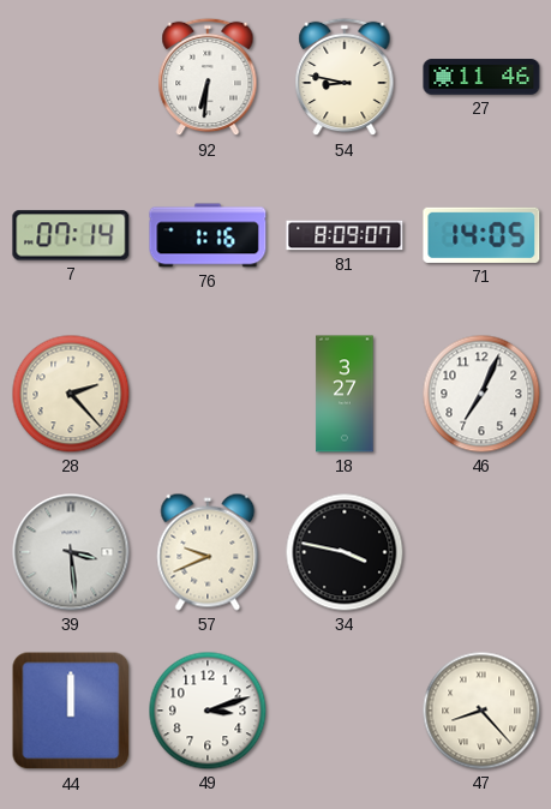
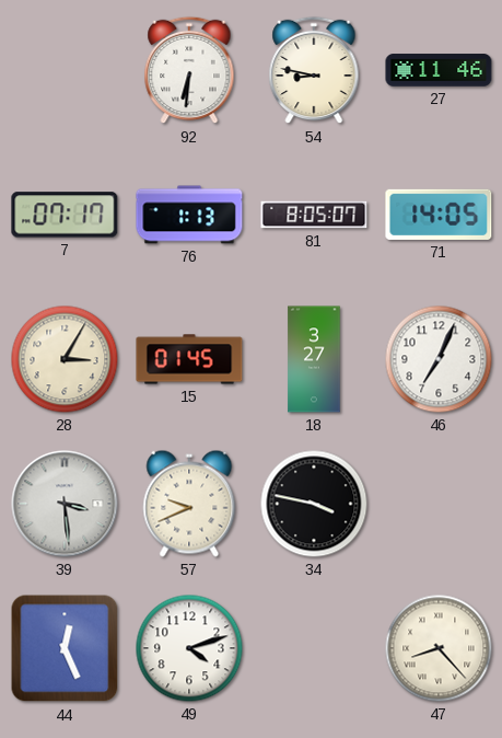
7: 07:14 -> 07:17 (65, 215)
76: 1:16 -> 1:13 (189, 215)
81: 8:09 -> 8:05 (314, 215)
28: 2:23 -> 3:05 (65, 359)
15: none -> 01:45 (189, 359)
44: 12:00 -> 12:26 (65, 648)
49: 3:12 -> 4:12 (189, 648)
